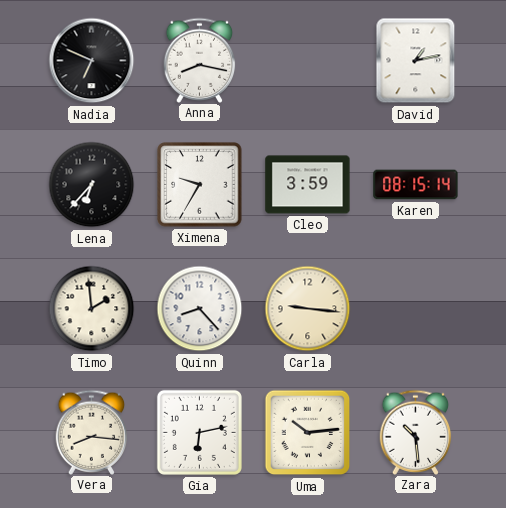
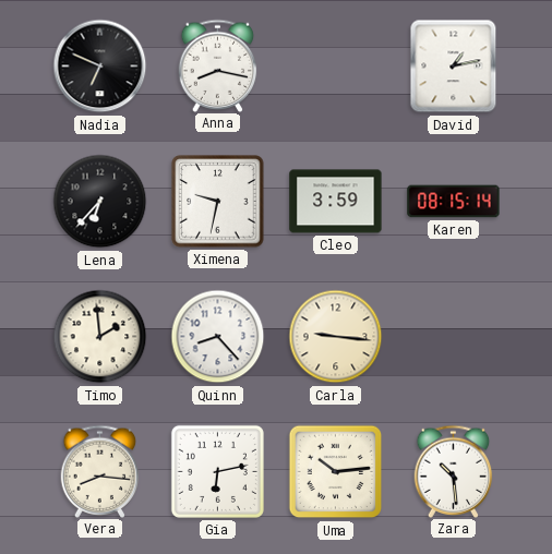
Ximena: 9:35 -> 9:32 (218, 202)
